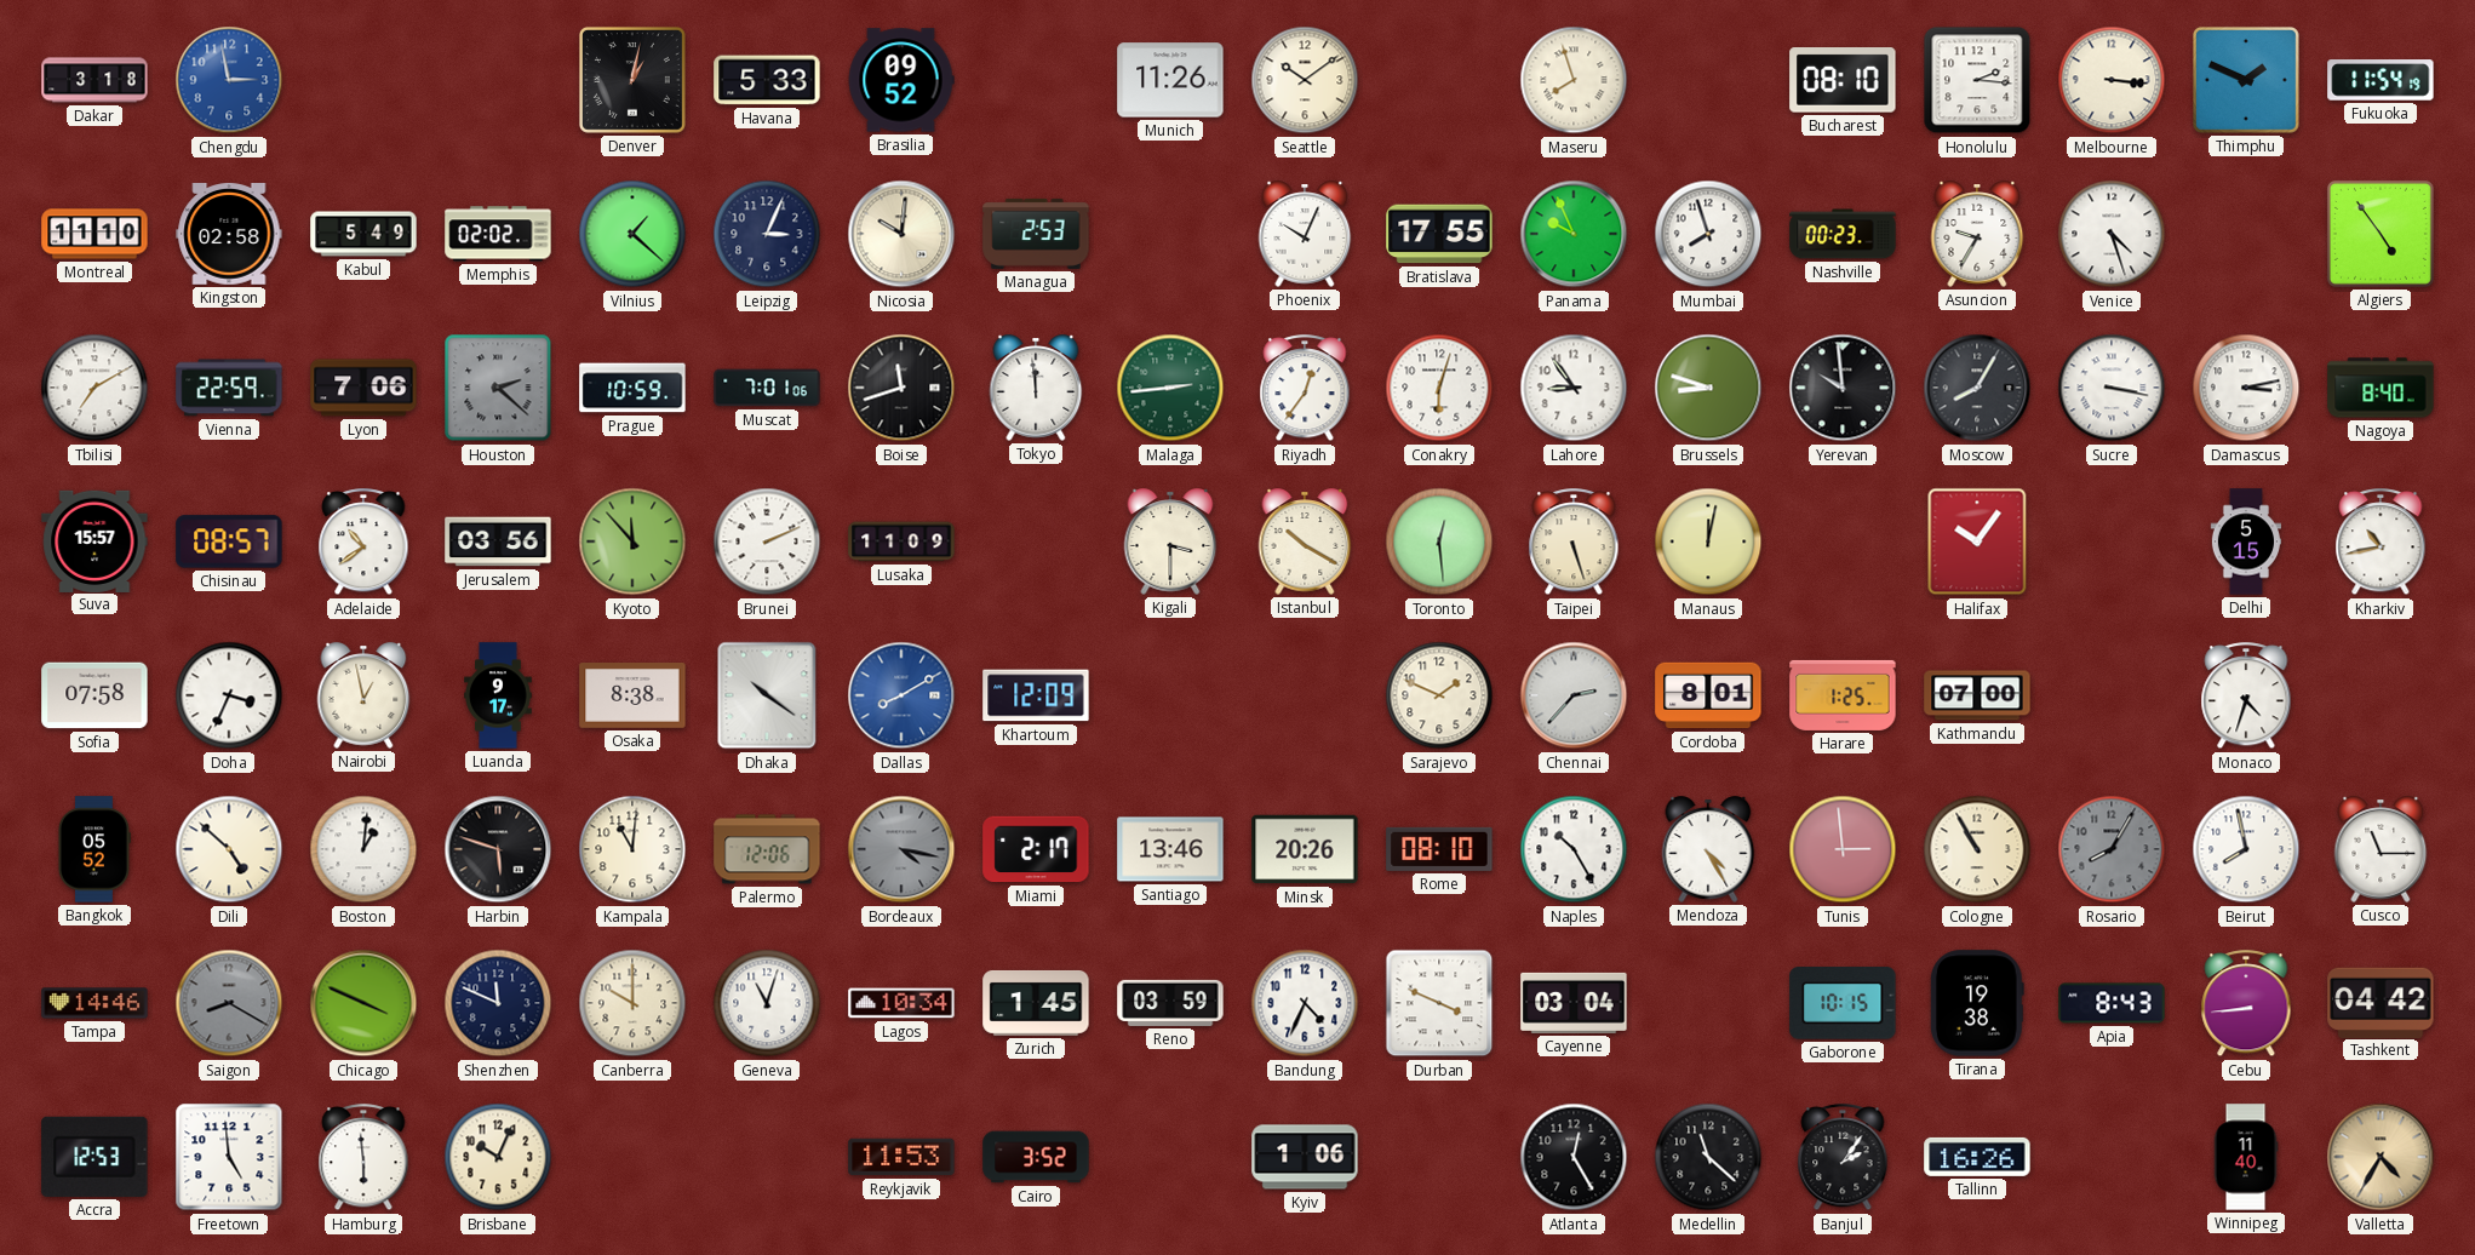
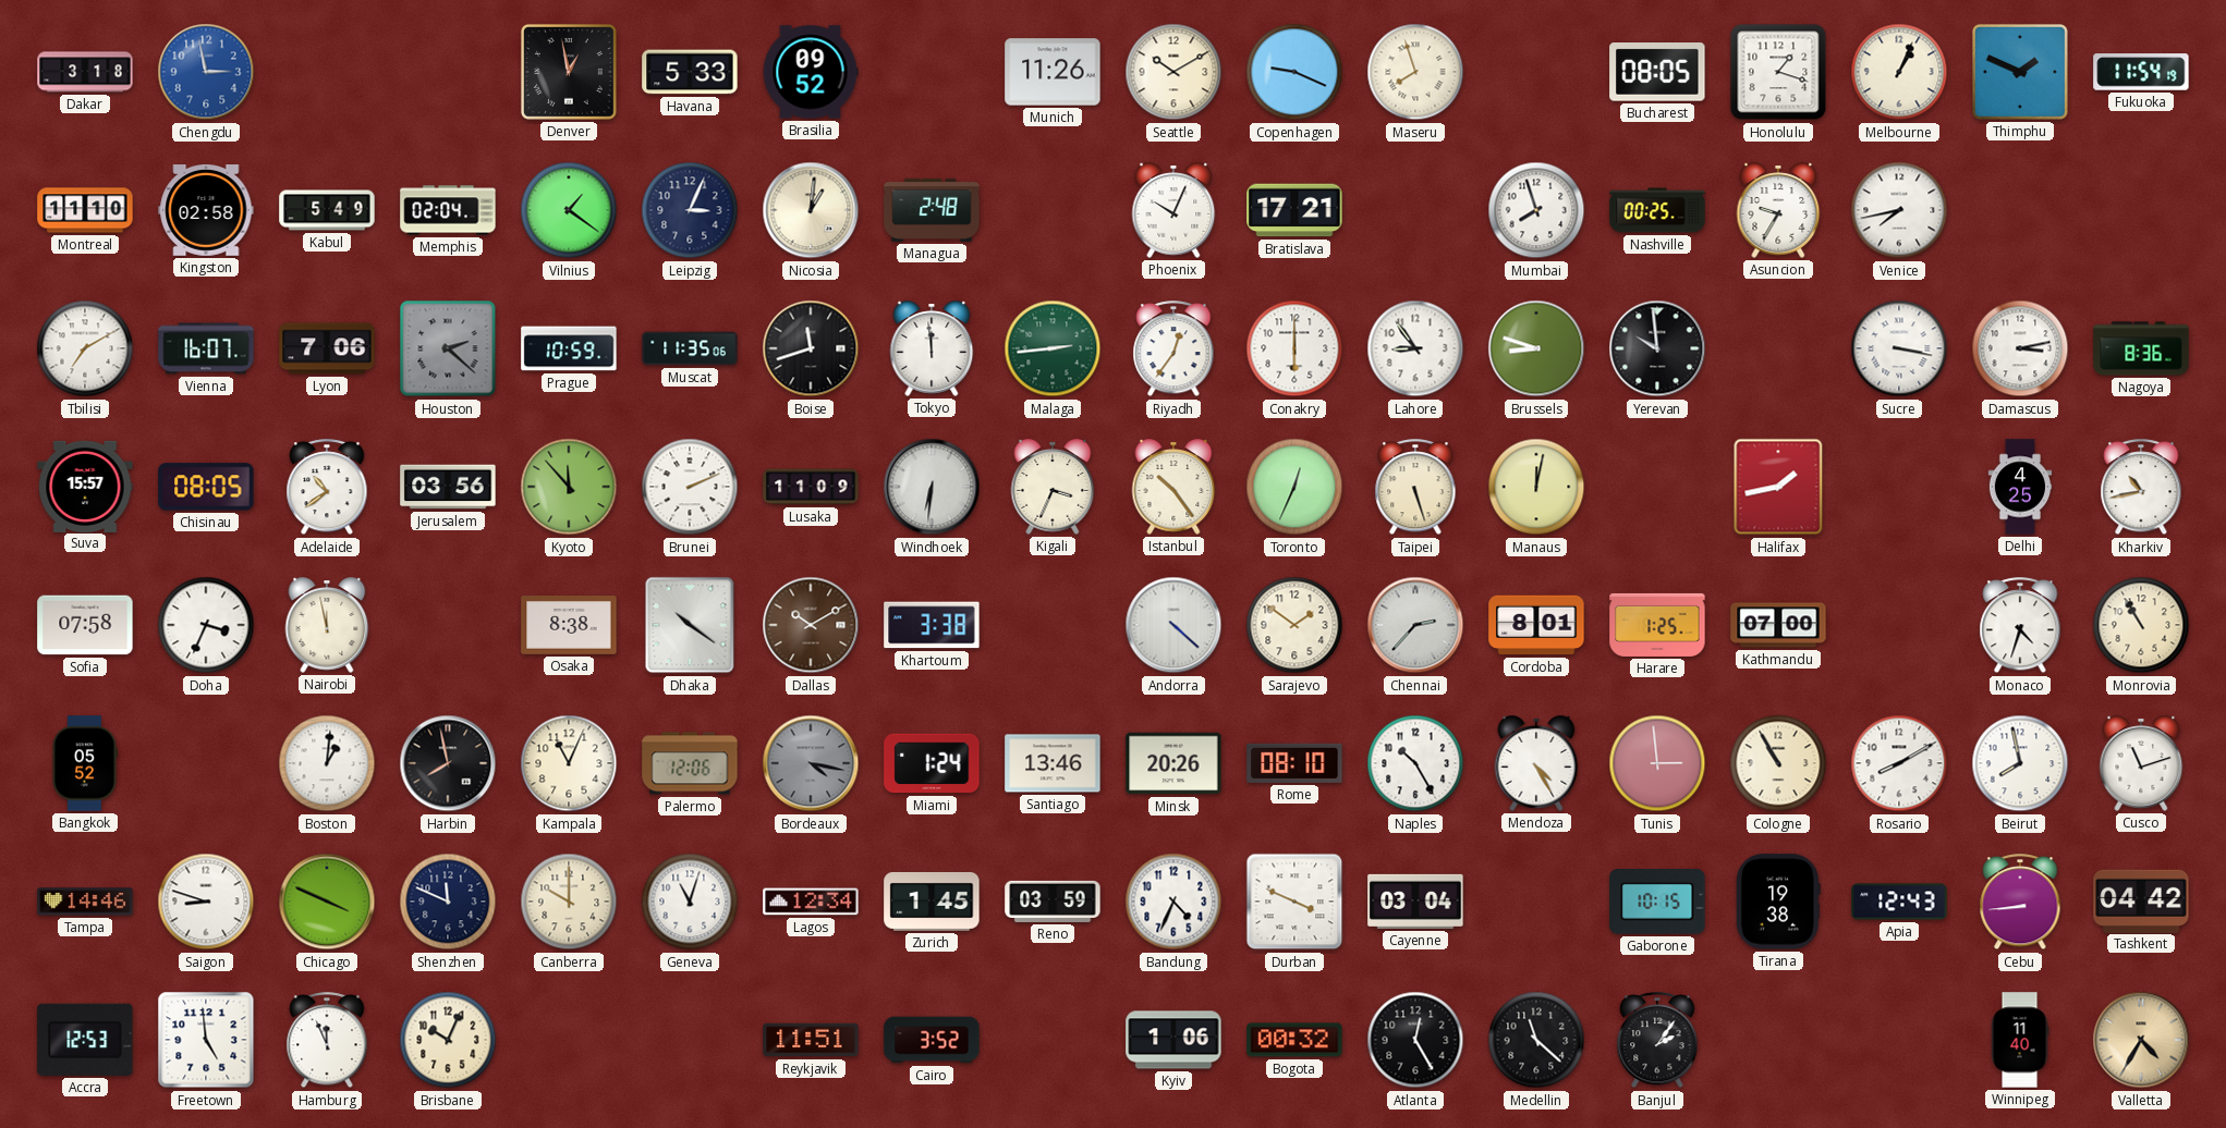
Denver: 1:02 -> 12:58 (569, 72)
Seattle: 10:09 -> 10:10 (1173, 72)
Copenhagen: none -> 9:19 (1294, 72)
Bucharest: 08:10 -> 08:05 (1657, 73)
Honolulu: 2:16 -> 1:18 (1778, 72)
Melbourne: 3:16 -> 1:04 (1899, 72)
Memphis: 02:02 -> 02:04 (448, 210)
Vilnius: 1:22 -> 1:21 (569, 210)
Nicosia: 10:01 -> 1:01 (811, 210)
Managua: 2:53 -> 2:48 (932, 210)
Bratislava: 17:55 -> 17:21 (1294, 210)
Panama: 9:56 -> none (1574, 234)
Nashville: 00:23 -> 00:25 (1657, 210)
Venice: 4:27 -> 7:43 (1899, 210)
Algiers: 4:54 -> none (2381, 234)
Vienna: 22:59 -> 16:07 (206, 348)
Muscat: 7:01 -> 11:35 (690, 348)
Conakry: 6:03 -> 6:00 (1294, 348)
Moscow: 8:05 -> none (1977, 388)
Nagoya: 8:40 -> 8:36 (2141, 348)
Chisinau: 08:57 -> 08:05 (206, 487)
Windhoek: none -> 6:31 (932, 487)
Kigali: 3:30 -> 3:34 (1053, 487)
Istanbul: 10:20 -> 10:24 (1173, 487)
Toronto: 12:29 -> 12:34 (1294, 487)
Halifax: 10:06 -> 1:43 (1778, 487)
Delhi: 5:15 -> 4:25 (2019, 487)
Nairobi: 12:58 -> 11:58 (327, 625)
Luanda: 9:17 -> none (498, 695)
Dallas: 8:10 -> 10:10 (811, 625)
Dallas dial: blue -> brown (811, 625)
Khartoum: 12:09 -> 3:38 (932, 625)
Andorra: none -> 4:22 (1173, 625)
Sarajevo: 1:49 -> 1:51 (1294, 625)
Monrovia: none -> 10:55 (2141, 625)
Dili: 4:52 -> none (229, 849)
Harbin: 5:48 -> 7:58 (448, 763)
Kampala: 11:01 -> 11:04 (569, 763)
Miami: 2:17 -> 1:24 (932, 763)
Rosario: 8:05 -> 8:10 (1899, 763)
Rosario dial: grey -> white (1899, 763)
Cusco: 11:15 -> 11:12 (2141, 763)
Saigon: 8:20 -> 8:48 (206, 902)
Saigon dial: grey -> white (206, 902)
Lagos: 10:34 -> 12:34 (811, 902)
Apia: 8:43 -> 12:43 (1899, 902)
Hamburg: 5:59 -> 11:56 (327, 1041)
Reykjavik: 11:53 -> 11:51 (811, 1040)
Bogota: none -> 00:32 (1294, 1040)
Tallinn: 16:26 -> none (1977, 1157)
